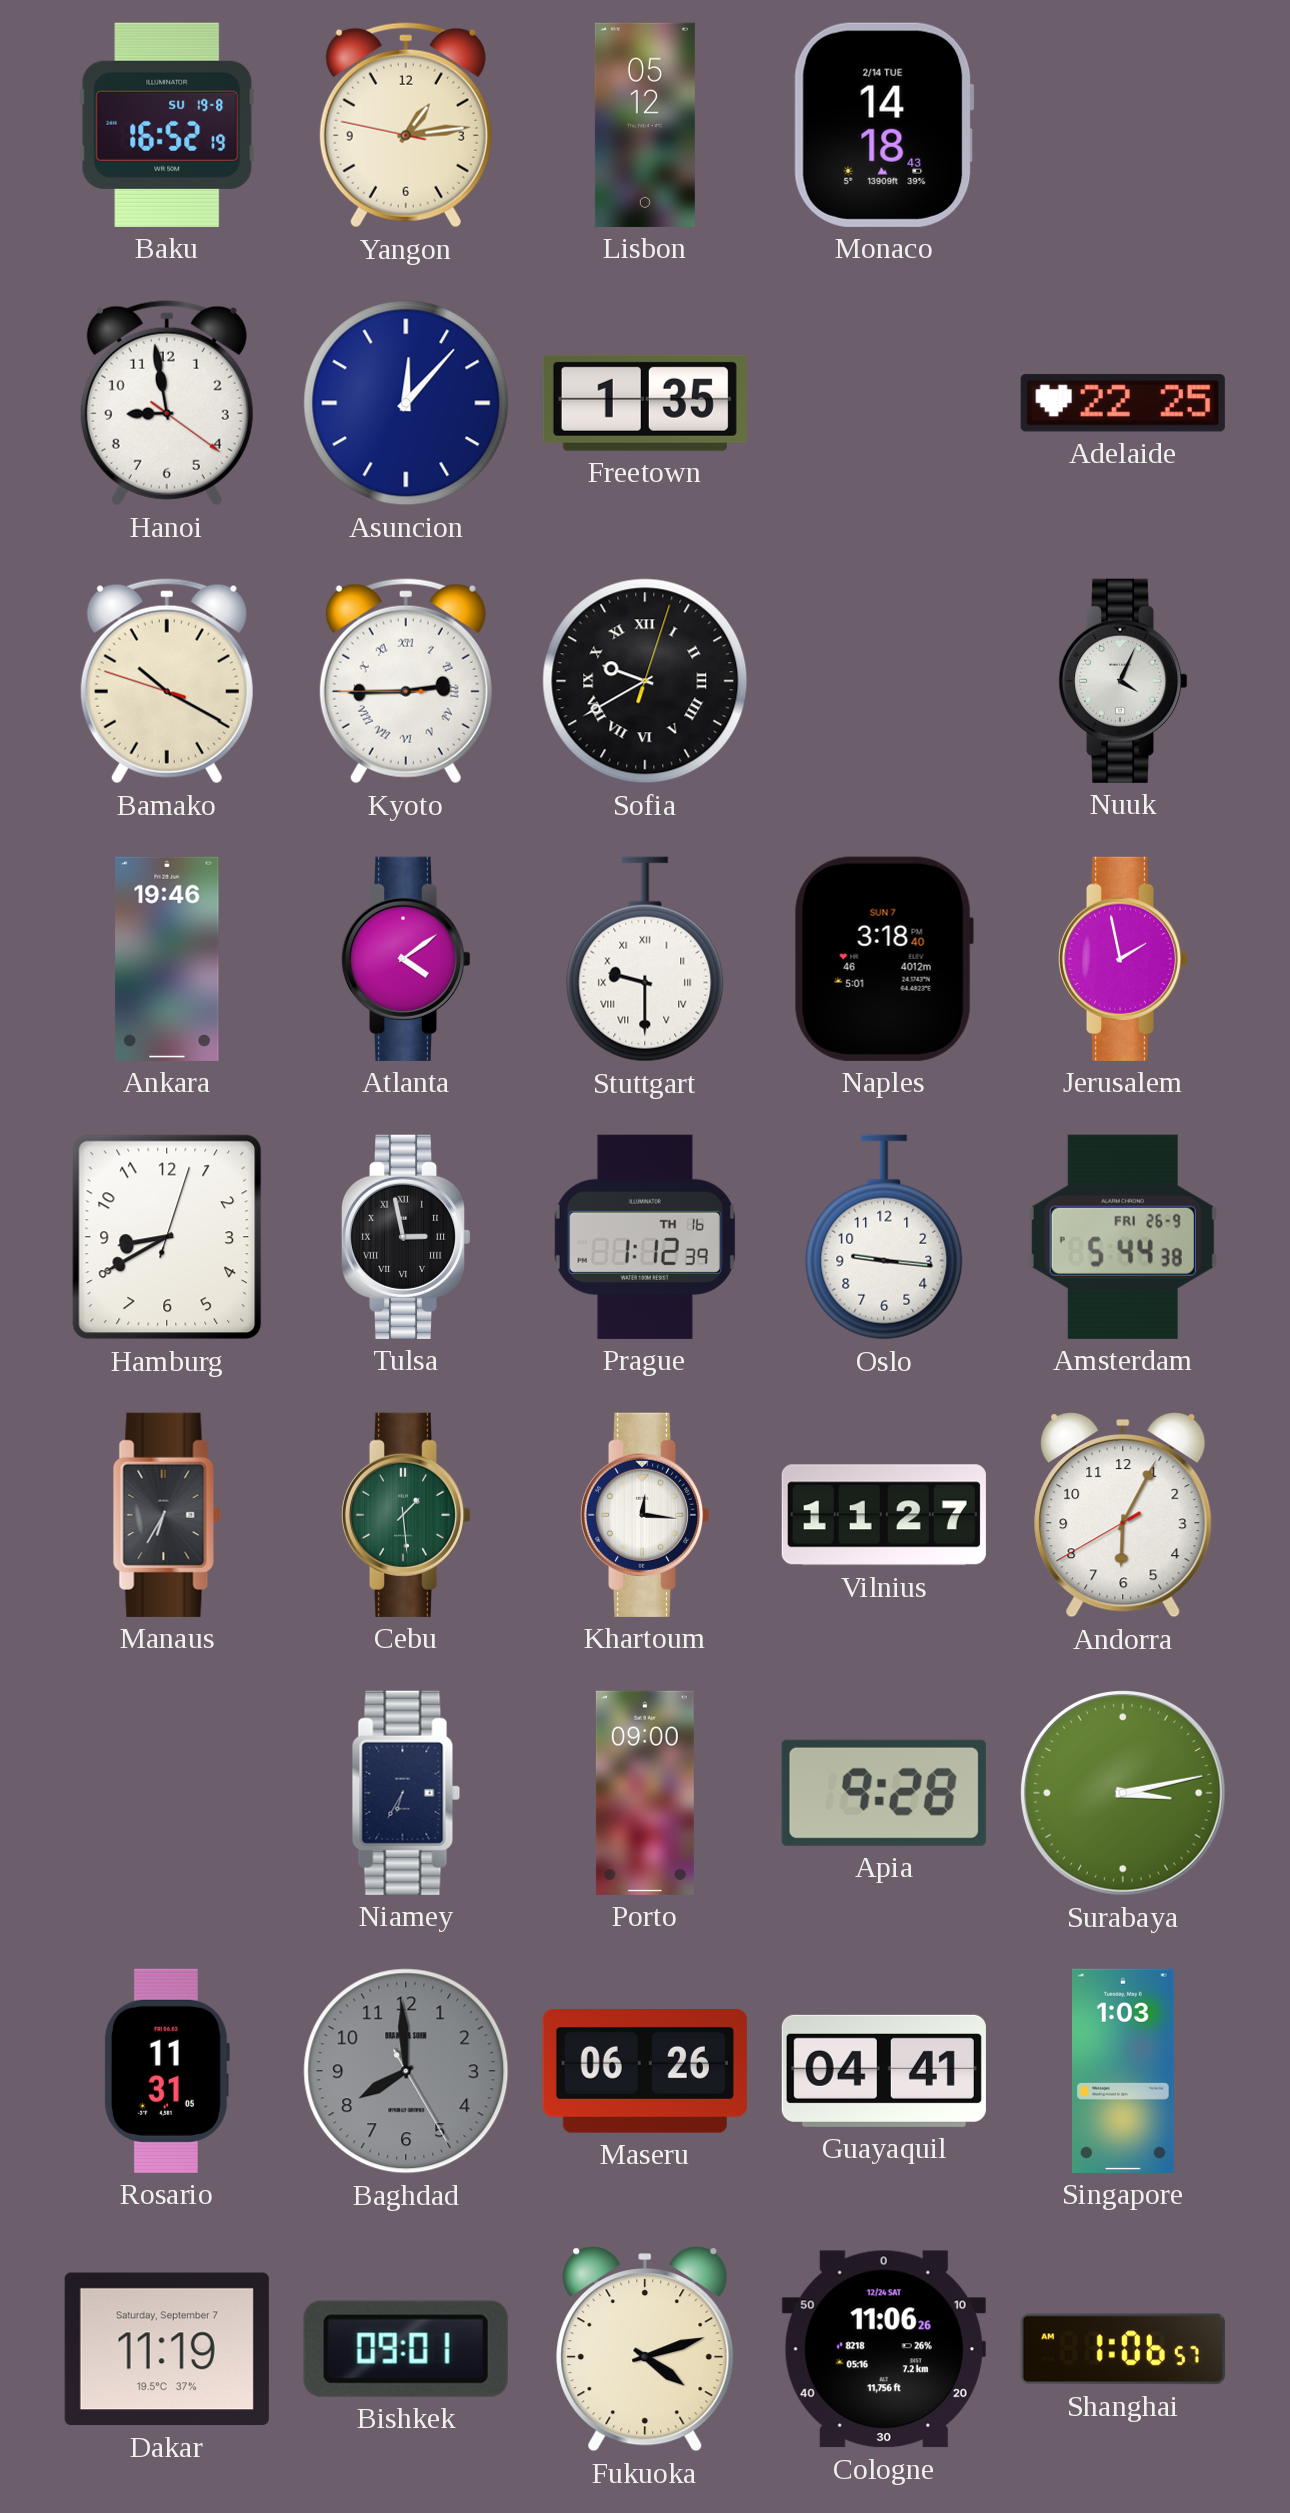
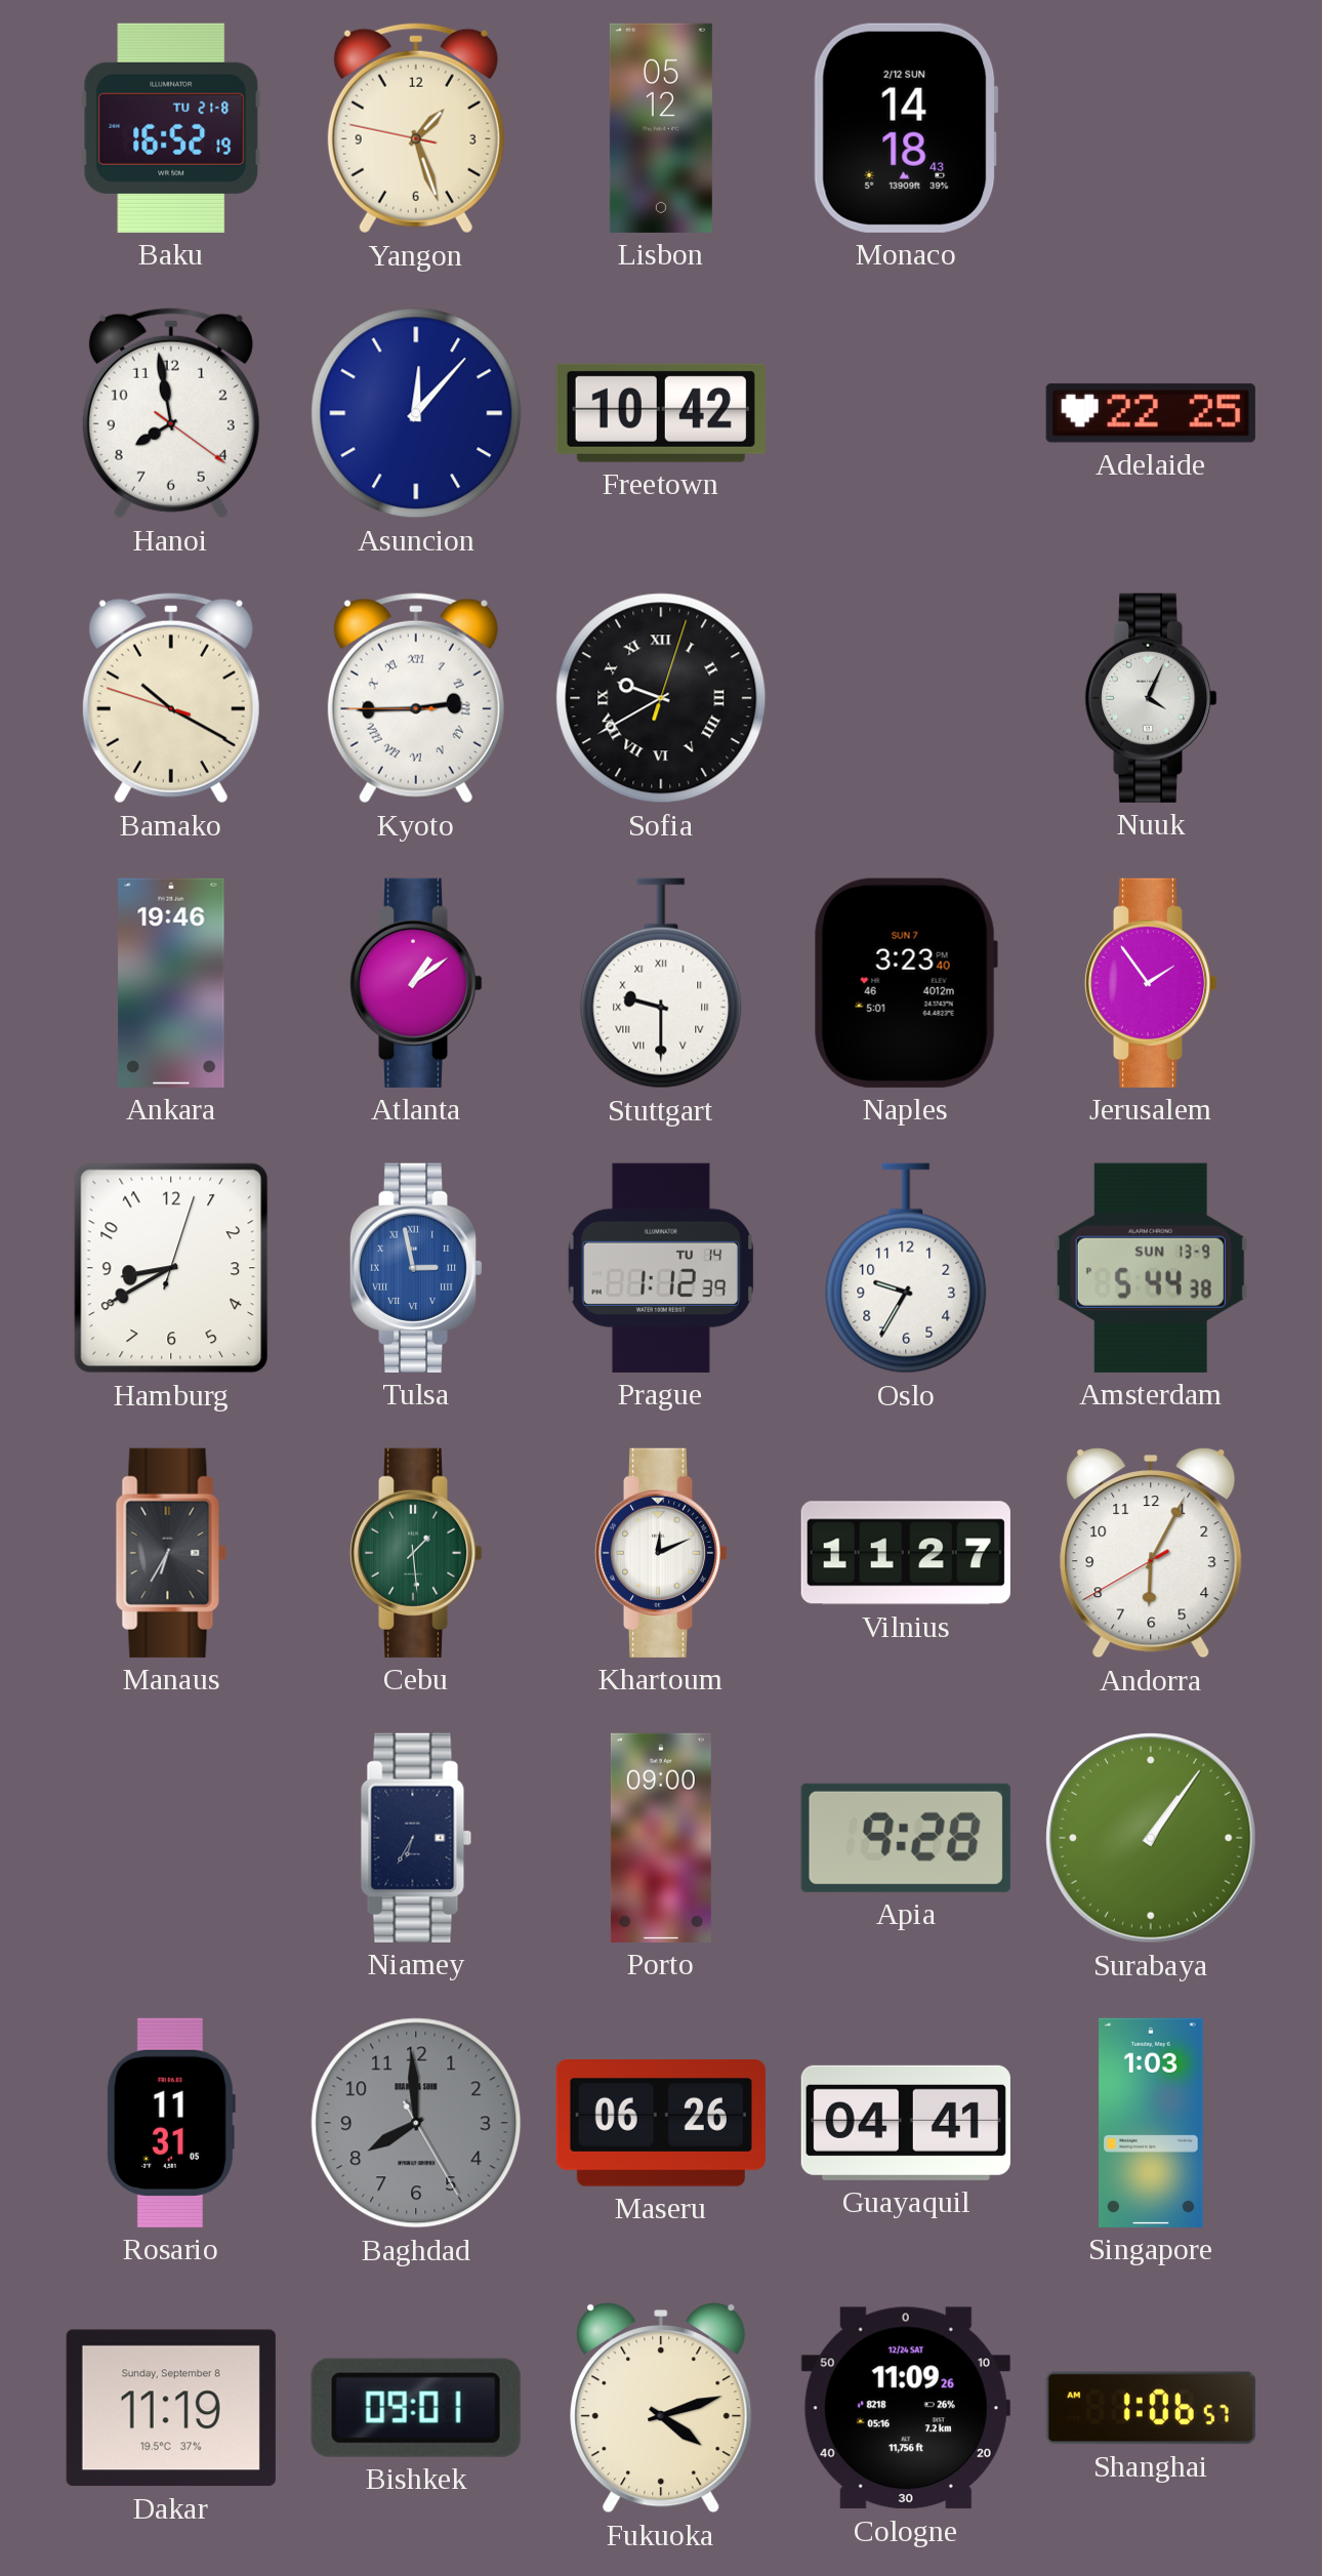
Baku date: SU 19-8 -> TU 21-8 (171, 128)
Yangon: 1:13 -> 1:26 (416, 128)
Monaco date: 2/14 TUE -> 2/12 SUN (906, 128)
Hanoi: 8:58 -> 7:58 (171, 413)
Freetown: 1:35 -> 10:42 (661, 413)
Atlanta: 4:09 -> 1:09 (416, 983)
Naples: 3:18 -> 3:23 (906, 983)
Jerusalem: 1:58 -> 1:54 (1151, 983)
Tulsa dial: black -> blue (416, 1268)
Prague date: TH 16 -> TU 14 (661, 1268)
Oslo: 9:16 -> 9:35 (906, 1268)
Amsterdam date: FRI 26-9 -> SUN 13-9 (1151, 1268)
Khartoum: 12:16 -> 12:11 (661, 1553)
Surabaya: 3:13 -> 1:06 (1152, 1839)
Dakar date: Saturday, September 7 -> Sunday, September 8 (171, 2408)
Cologne: 11:06 -> 11:09 (906, 2408)
